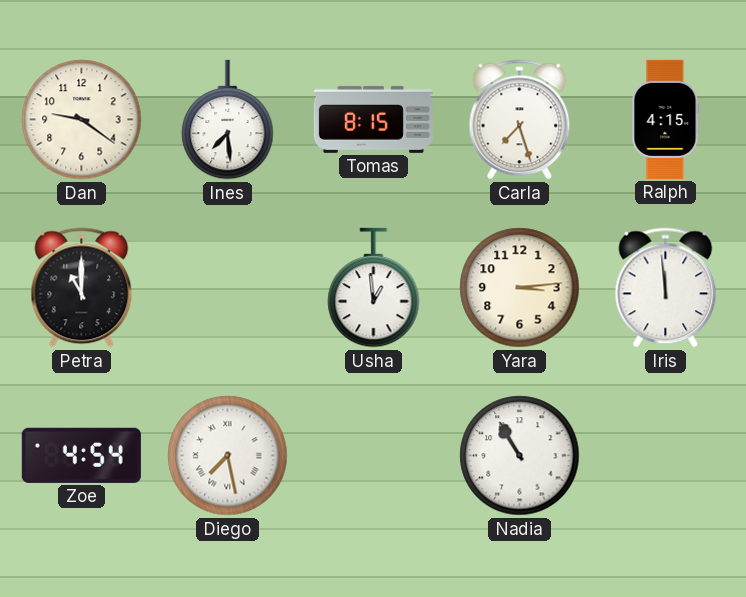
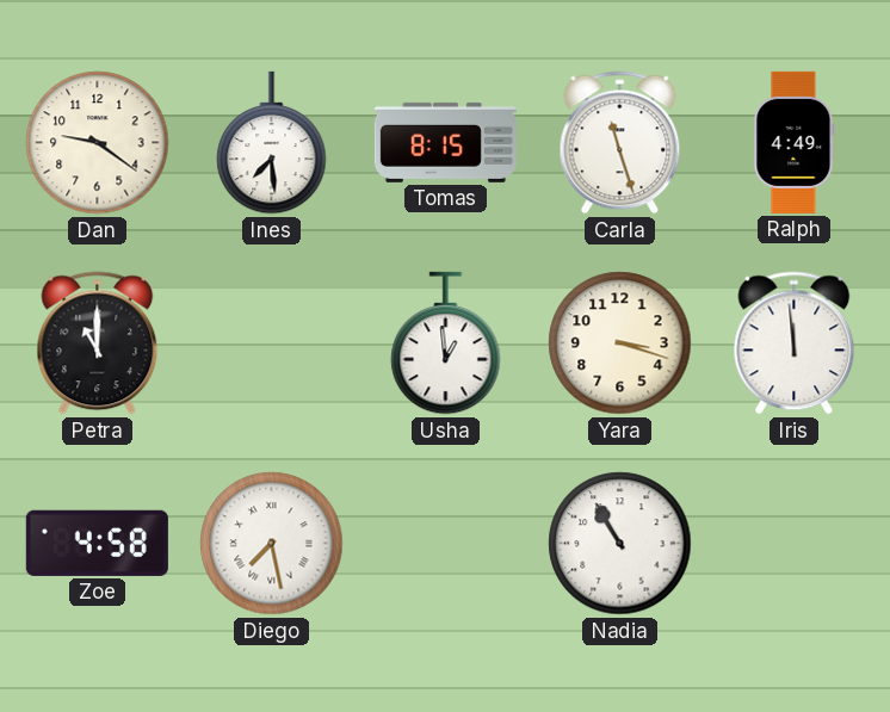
Carla: 7:27 -> 11:27 (620, 143)
Ralph: 4:15 -> 4:49 (795, 142)
Yara: 3:14 -> 3:18 (620, 343)
Zoe: 4:54 -> 4:58 (97, 543)
